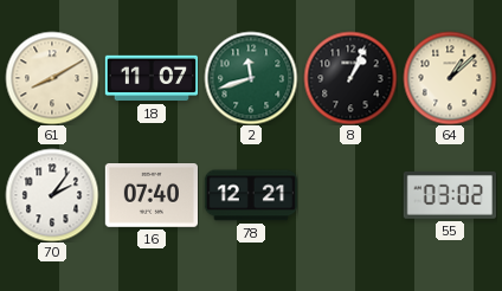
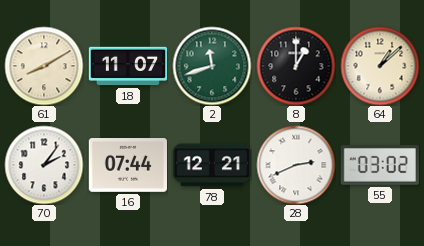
8: 1:04 -> 1:00 (296, 66)
16: 07:40 -> 07:44 (127, 166)
28: none -> 2:41 (296, 165)
